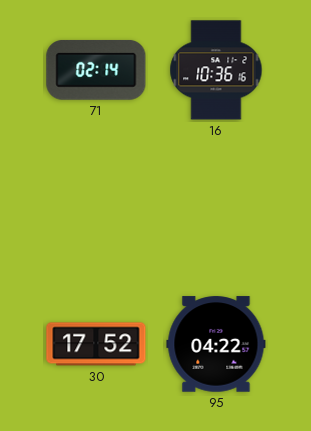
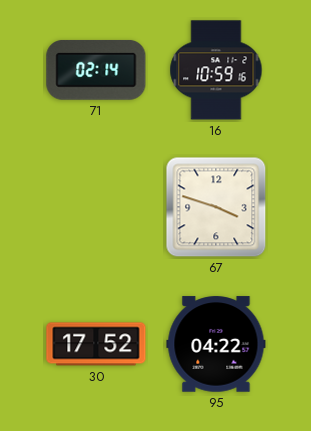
16: 10:36 -> 10:59 (216, 70)
67: none -> 3:48 (216, 207)
